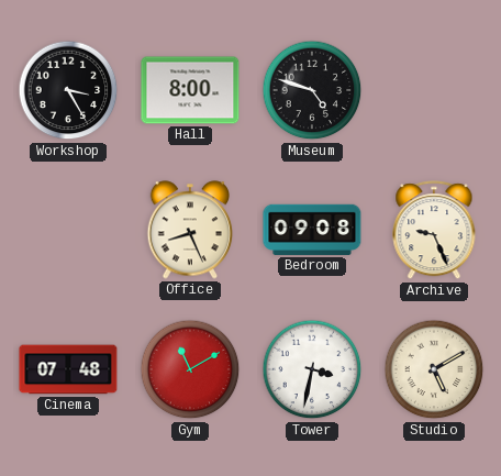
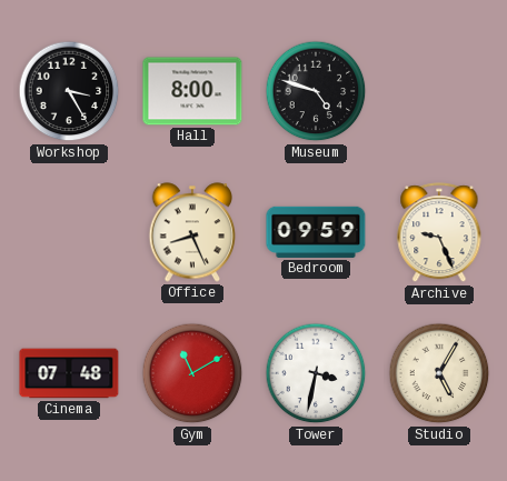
Bedroom: 09:08 -> 09:59 (316, 232)
Studio: 5:10 -> 5:05 (439, 373)
